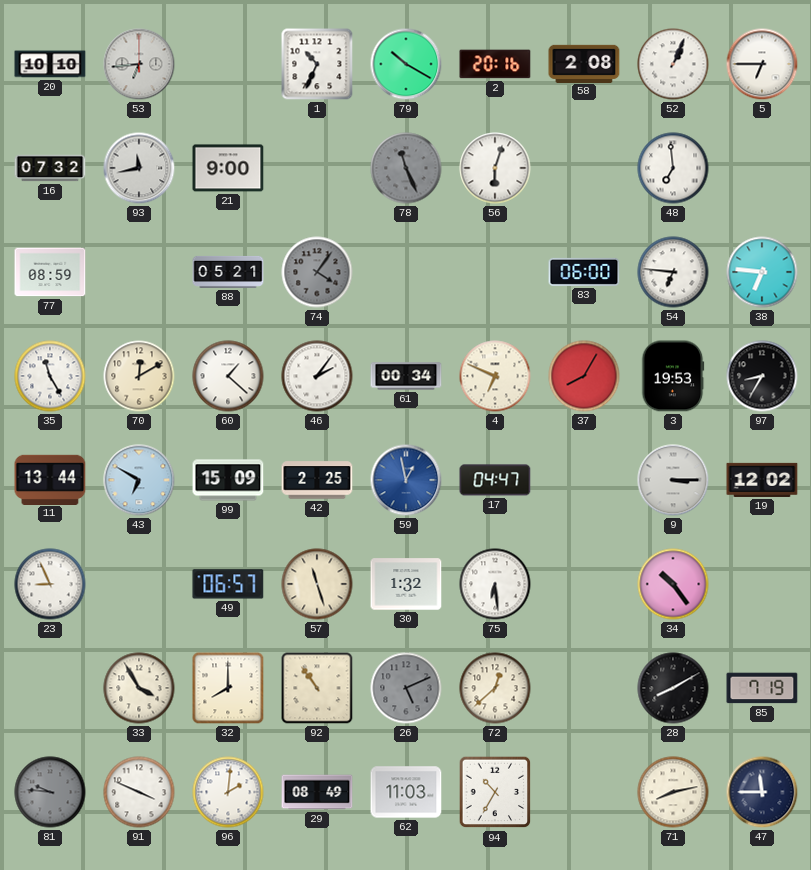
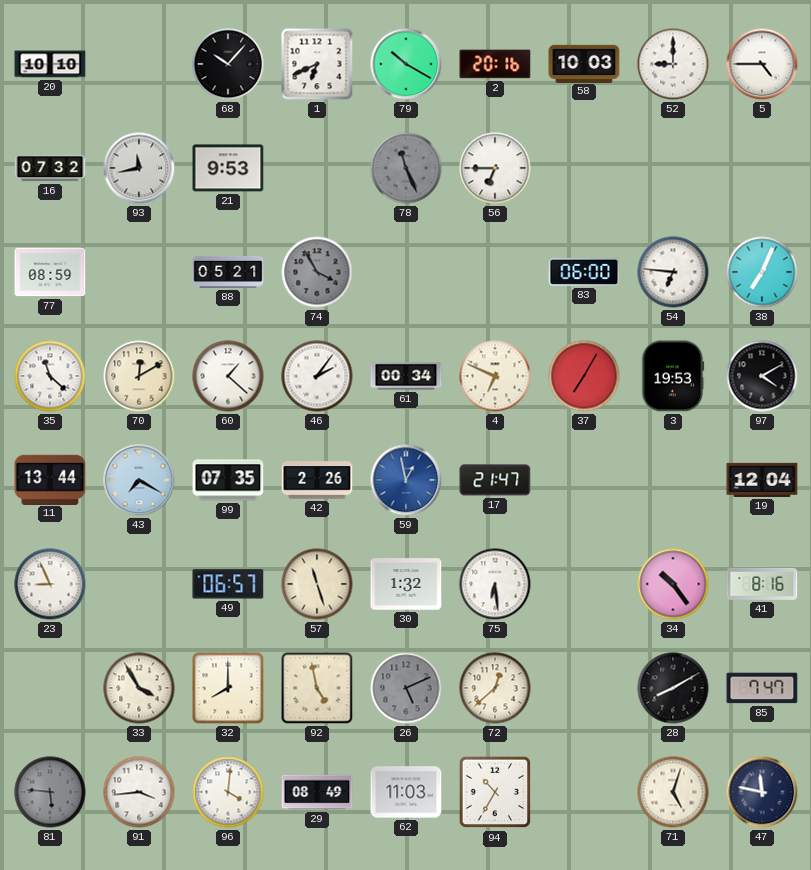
53: 6:44 -> none (139, 64)
68: none -> 10:07 (228, 64)
1: 10:34 -> 6:41 (317, 64)
58: 2:08 -> 10:03 (584, 63)
52: 1:04 -> 9:00 (673, 64)
5: 6:45 -> 4:45 (762, 64)
21: 9:00 -> 9:53 (228, 168)
56: 6:03 -> 6:45 (495, 168)
48: 6:59 -> none (673, 168)
74: 4:06 -> 3:55 (317, 272)
38: 6:46 -> 7:04 (762, 272)
35: 11:25 -> 11:22 (50, 376)
37: 8:05 -> 7:05 (584, 376)
97: 8:35 -> 4:10 (762, 376)
43: 6:50 -> 7:20 (139, 480)
99: 15:09 -> 07:35 (228, 480)
42: 2:25 -> 2:26 (317, 480)
17: 04:47 -> 21:47 (495, 480)
9: 3:15 -> none (673, 480)
19: 12:02 -> 12:04 (762, 480)
41: none -> 8:16 (762, 584)
92: 10:54 -> 4:58 (317, 688)
85: 7:19 -> 7:47 (762, 688)
81: 9:46 -> 5:46 (50, 792)
91: 3:49 -> 3:44 (139, 792)
96: 2:01 -> 4:01 (228, 792)
71: 8:13 -> 5:03 (673, 792)
47: 11:45 -> 11:47 (762, 792)
